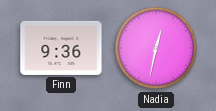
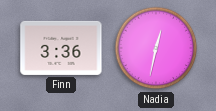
Finn: 9:36 -> 3:36 (61, 48)
